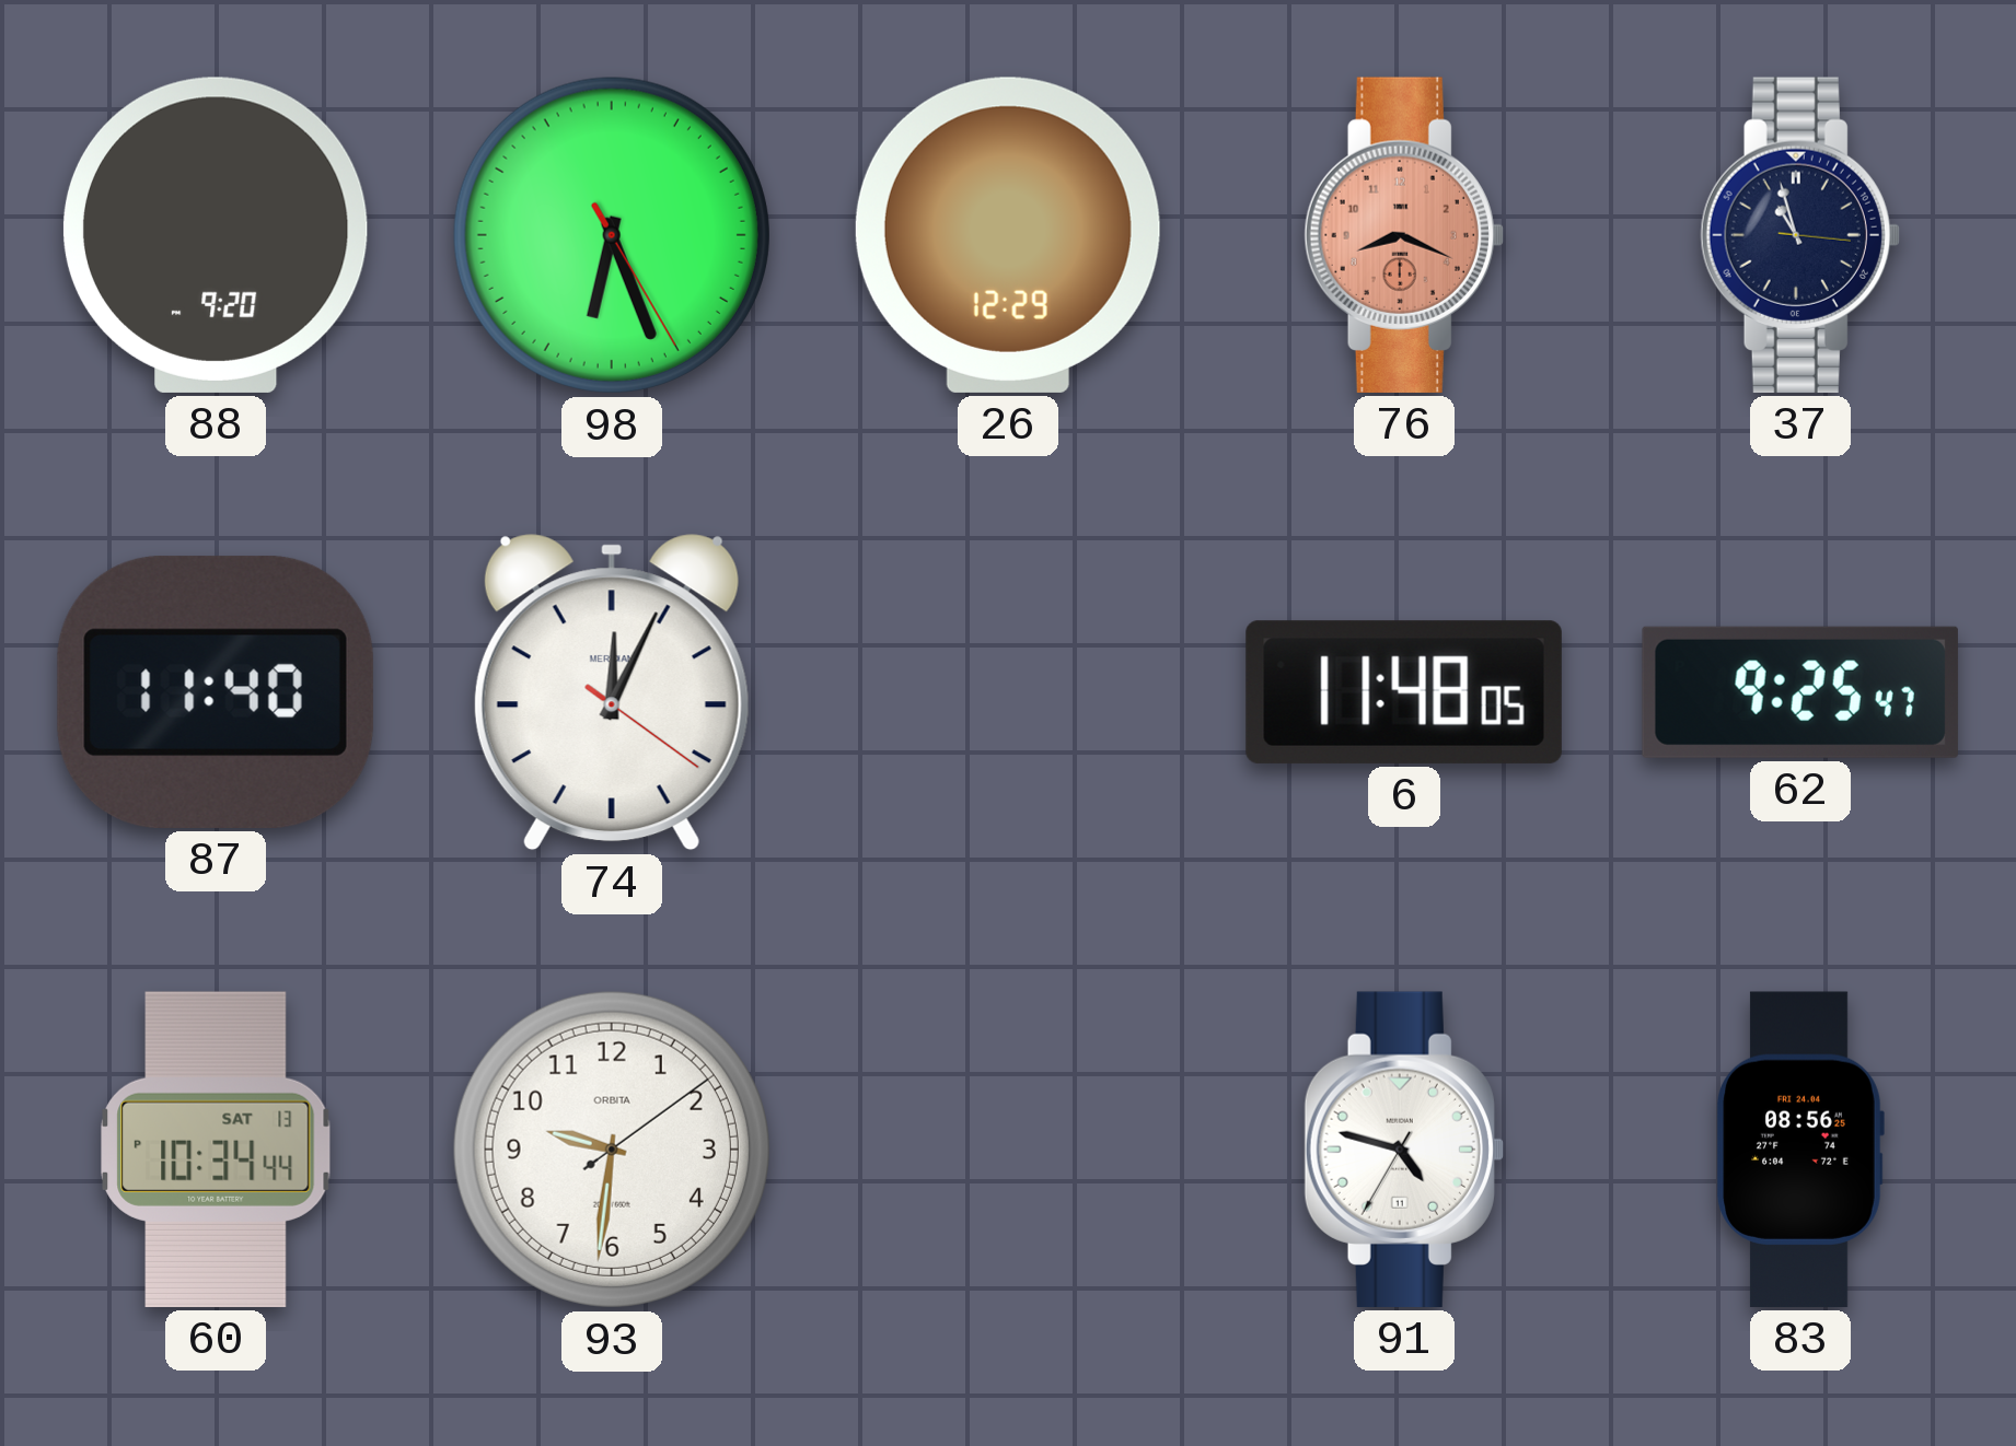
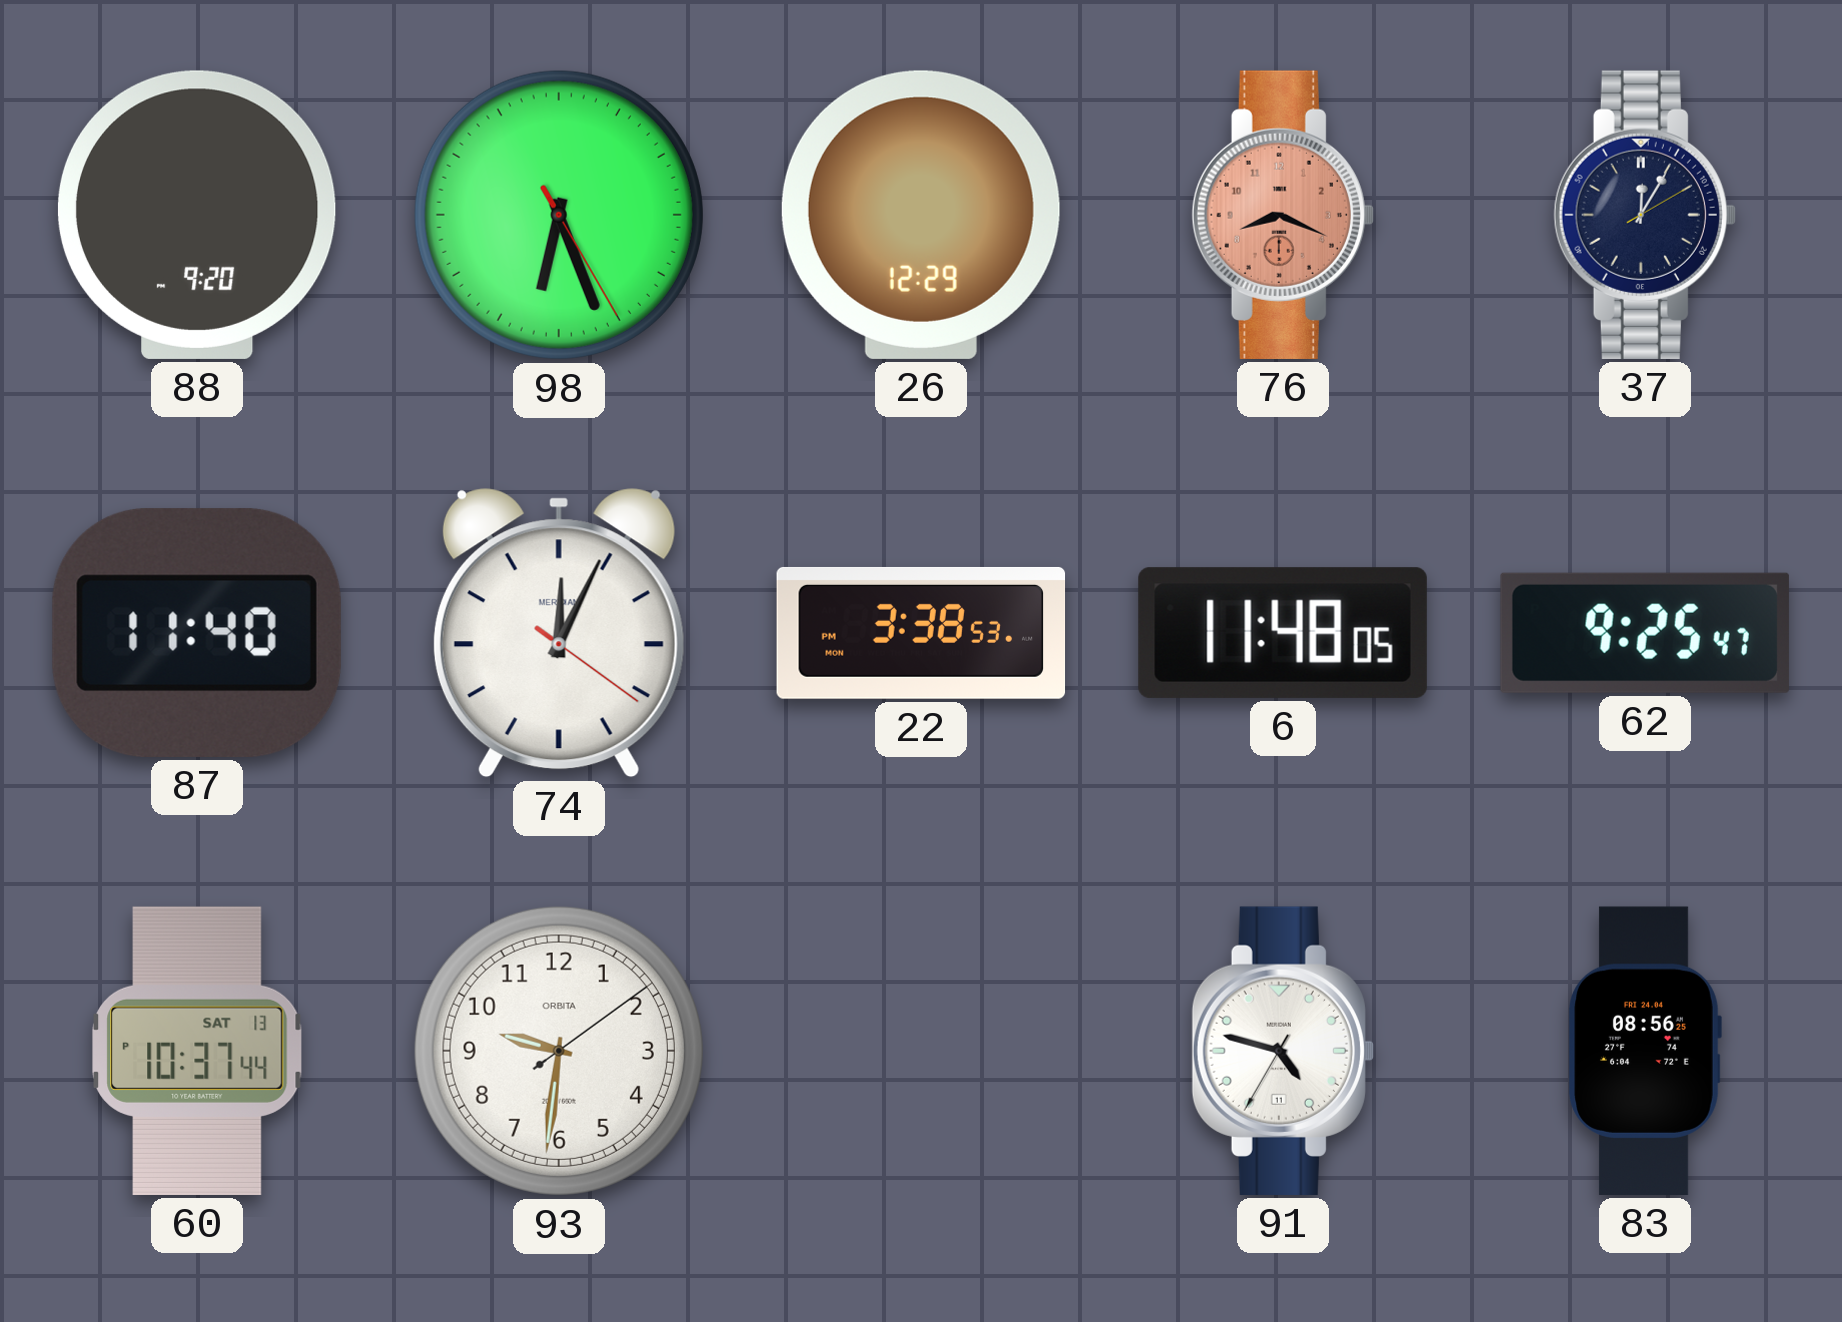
37: 10:57 -> 12:05 (1645, 215)
22: none -> 3:38 (921, 633)
60: 10:34 -> 10:37 (197, 1051)
